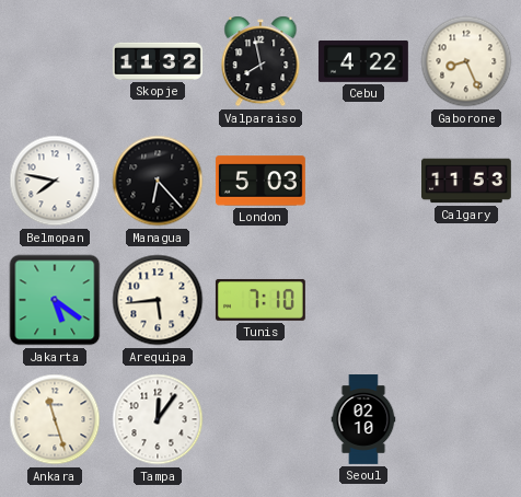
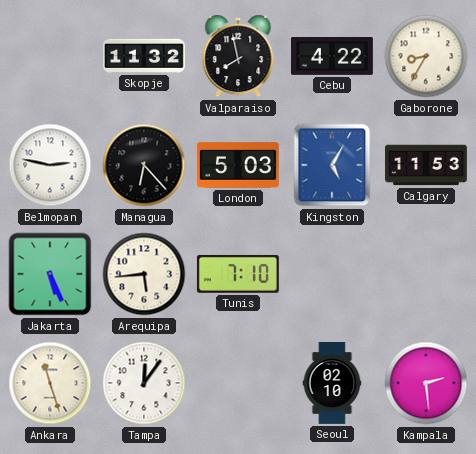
Gaborone: 8:26 -> 8:35 (426, 56)
Belmopan: 7:47 -> 2:47 (50, 165)
Kingston: none -> 5:05 (332, 165)
Jakarta: 5:21 -> 5:26 (50, 274)
Kampala: none -> 2:29 (426, 383)
